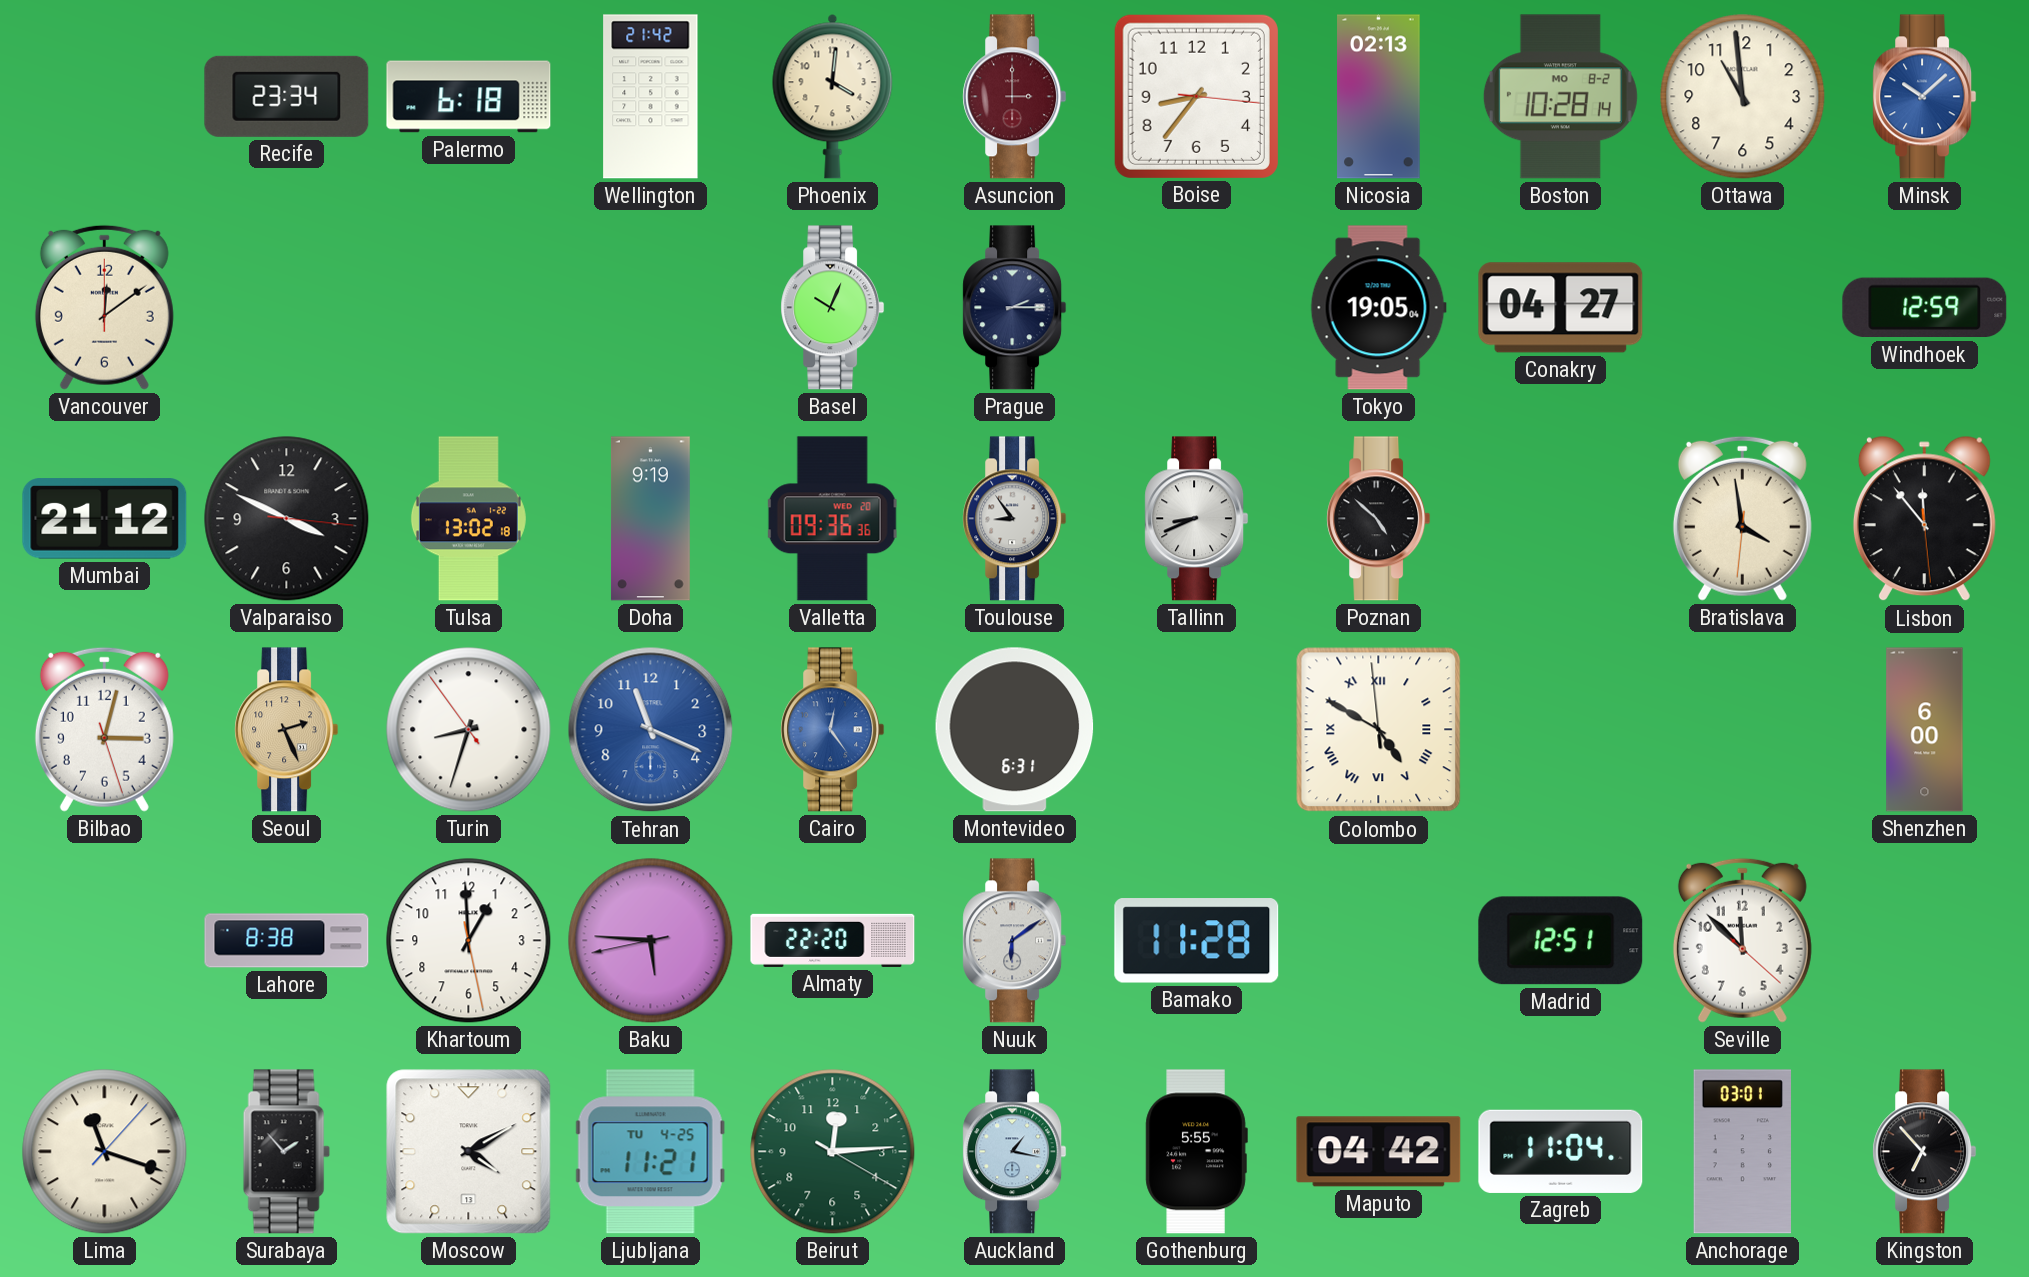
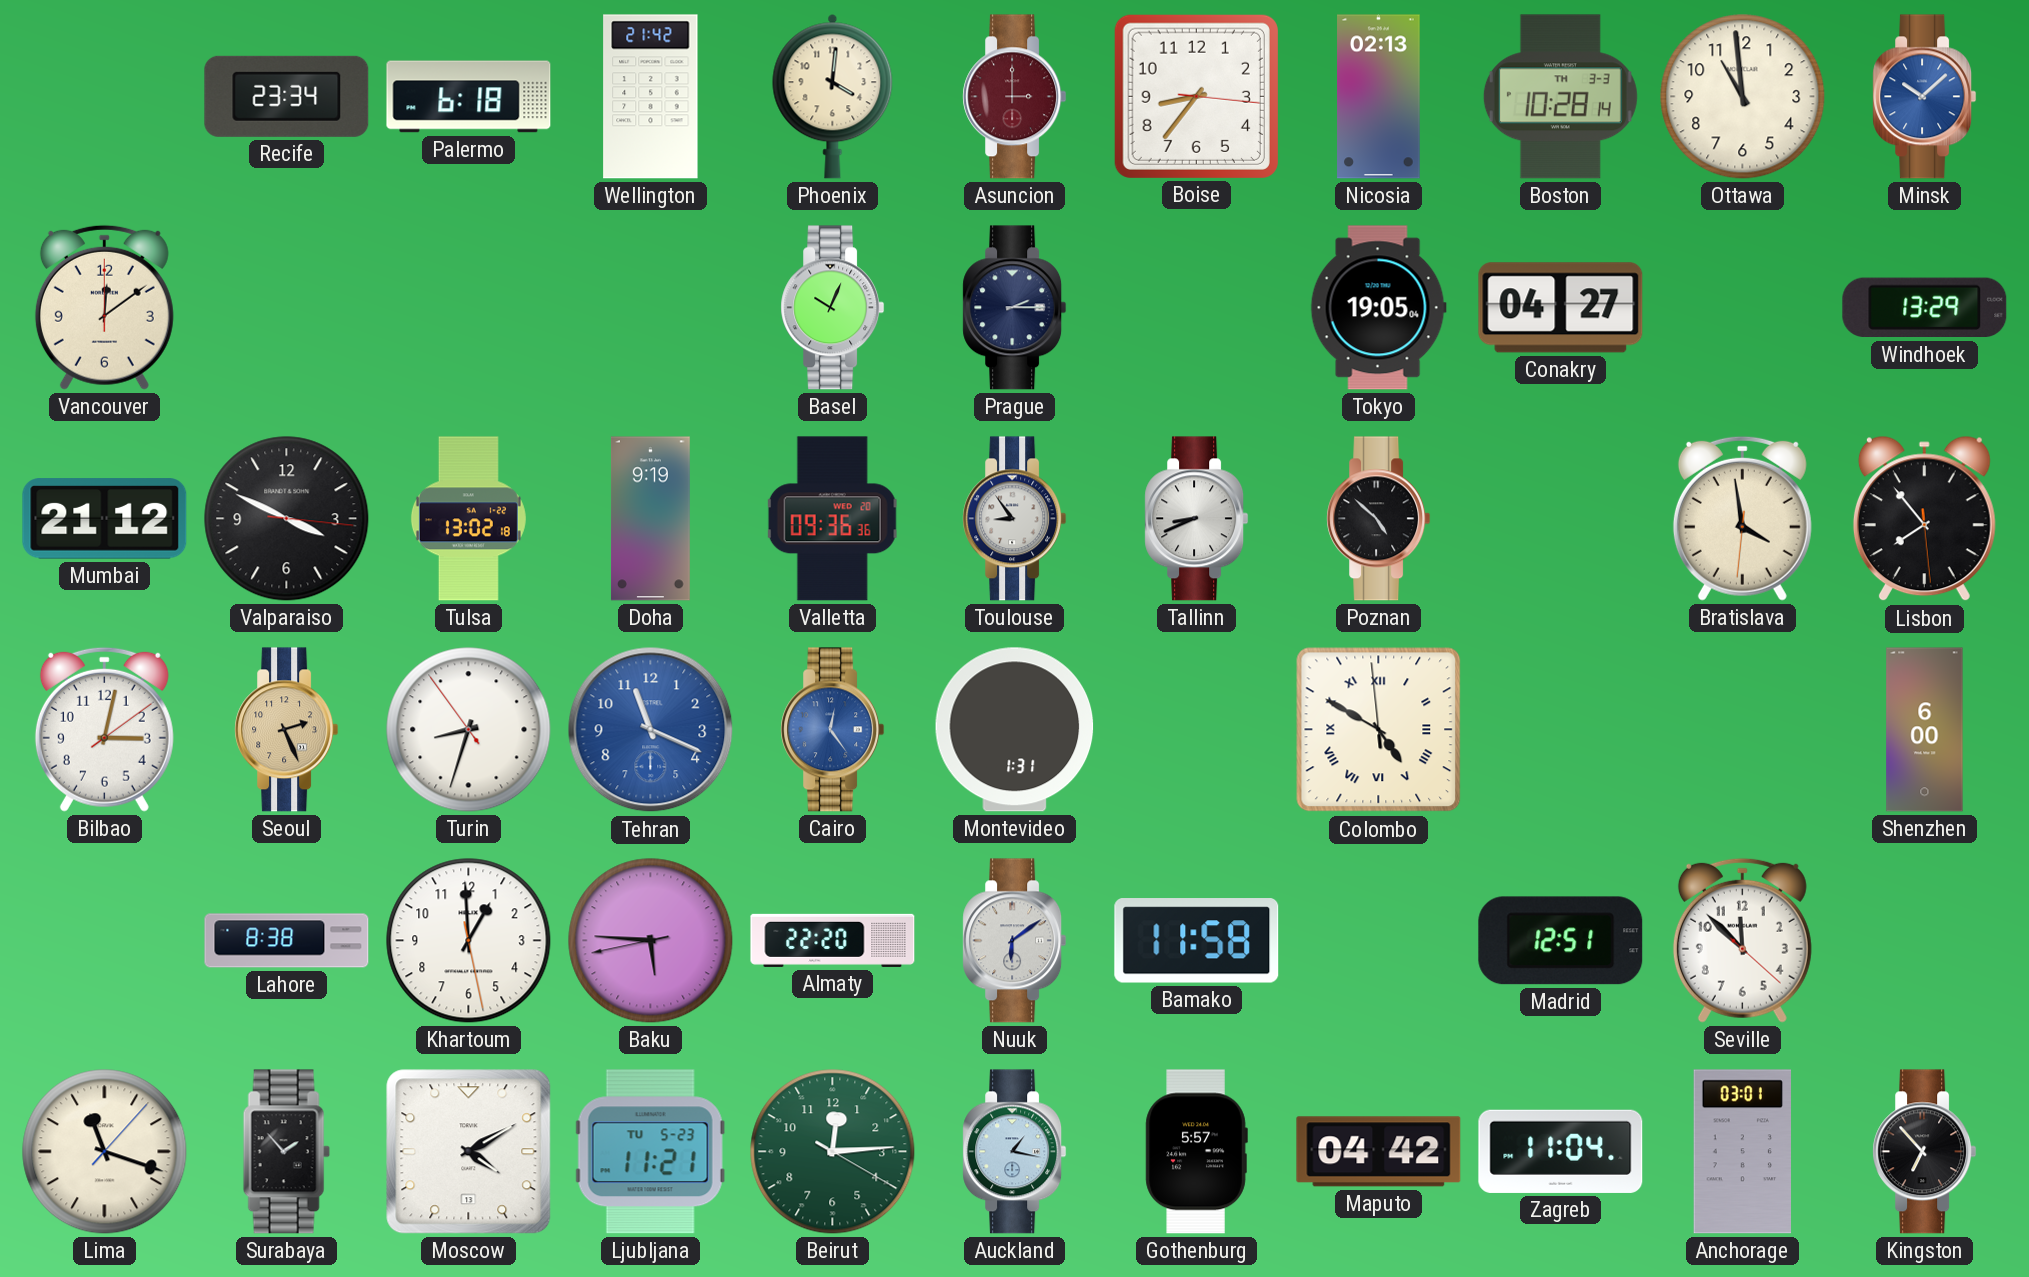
Boston date: MO 8-2 -> TH 3-3 (1560, 97)
Windhoek: 12:59 -> 13:29 (1925, 308)
Lisbon: 11:53 -> 7:53 (1924, 519)
Bilbao: 3:02:27 -> 3:02:09 (104, 729)
Montevideo: 6:31 -> 1:31 (1015, 730)
Bamako: 11:28 -> 11:58 (1197, 941)
Ljubljana date: TU 4-25 -> TU 5-23 (650, 1152)
Gothenburg: 5:55 -> 5:57 (1196, 1152)
